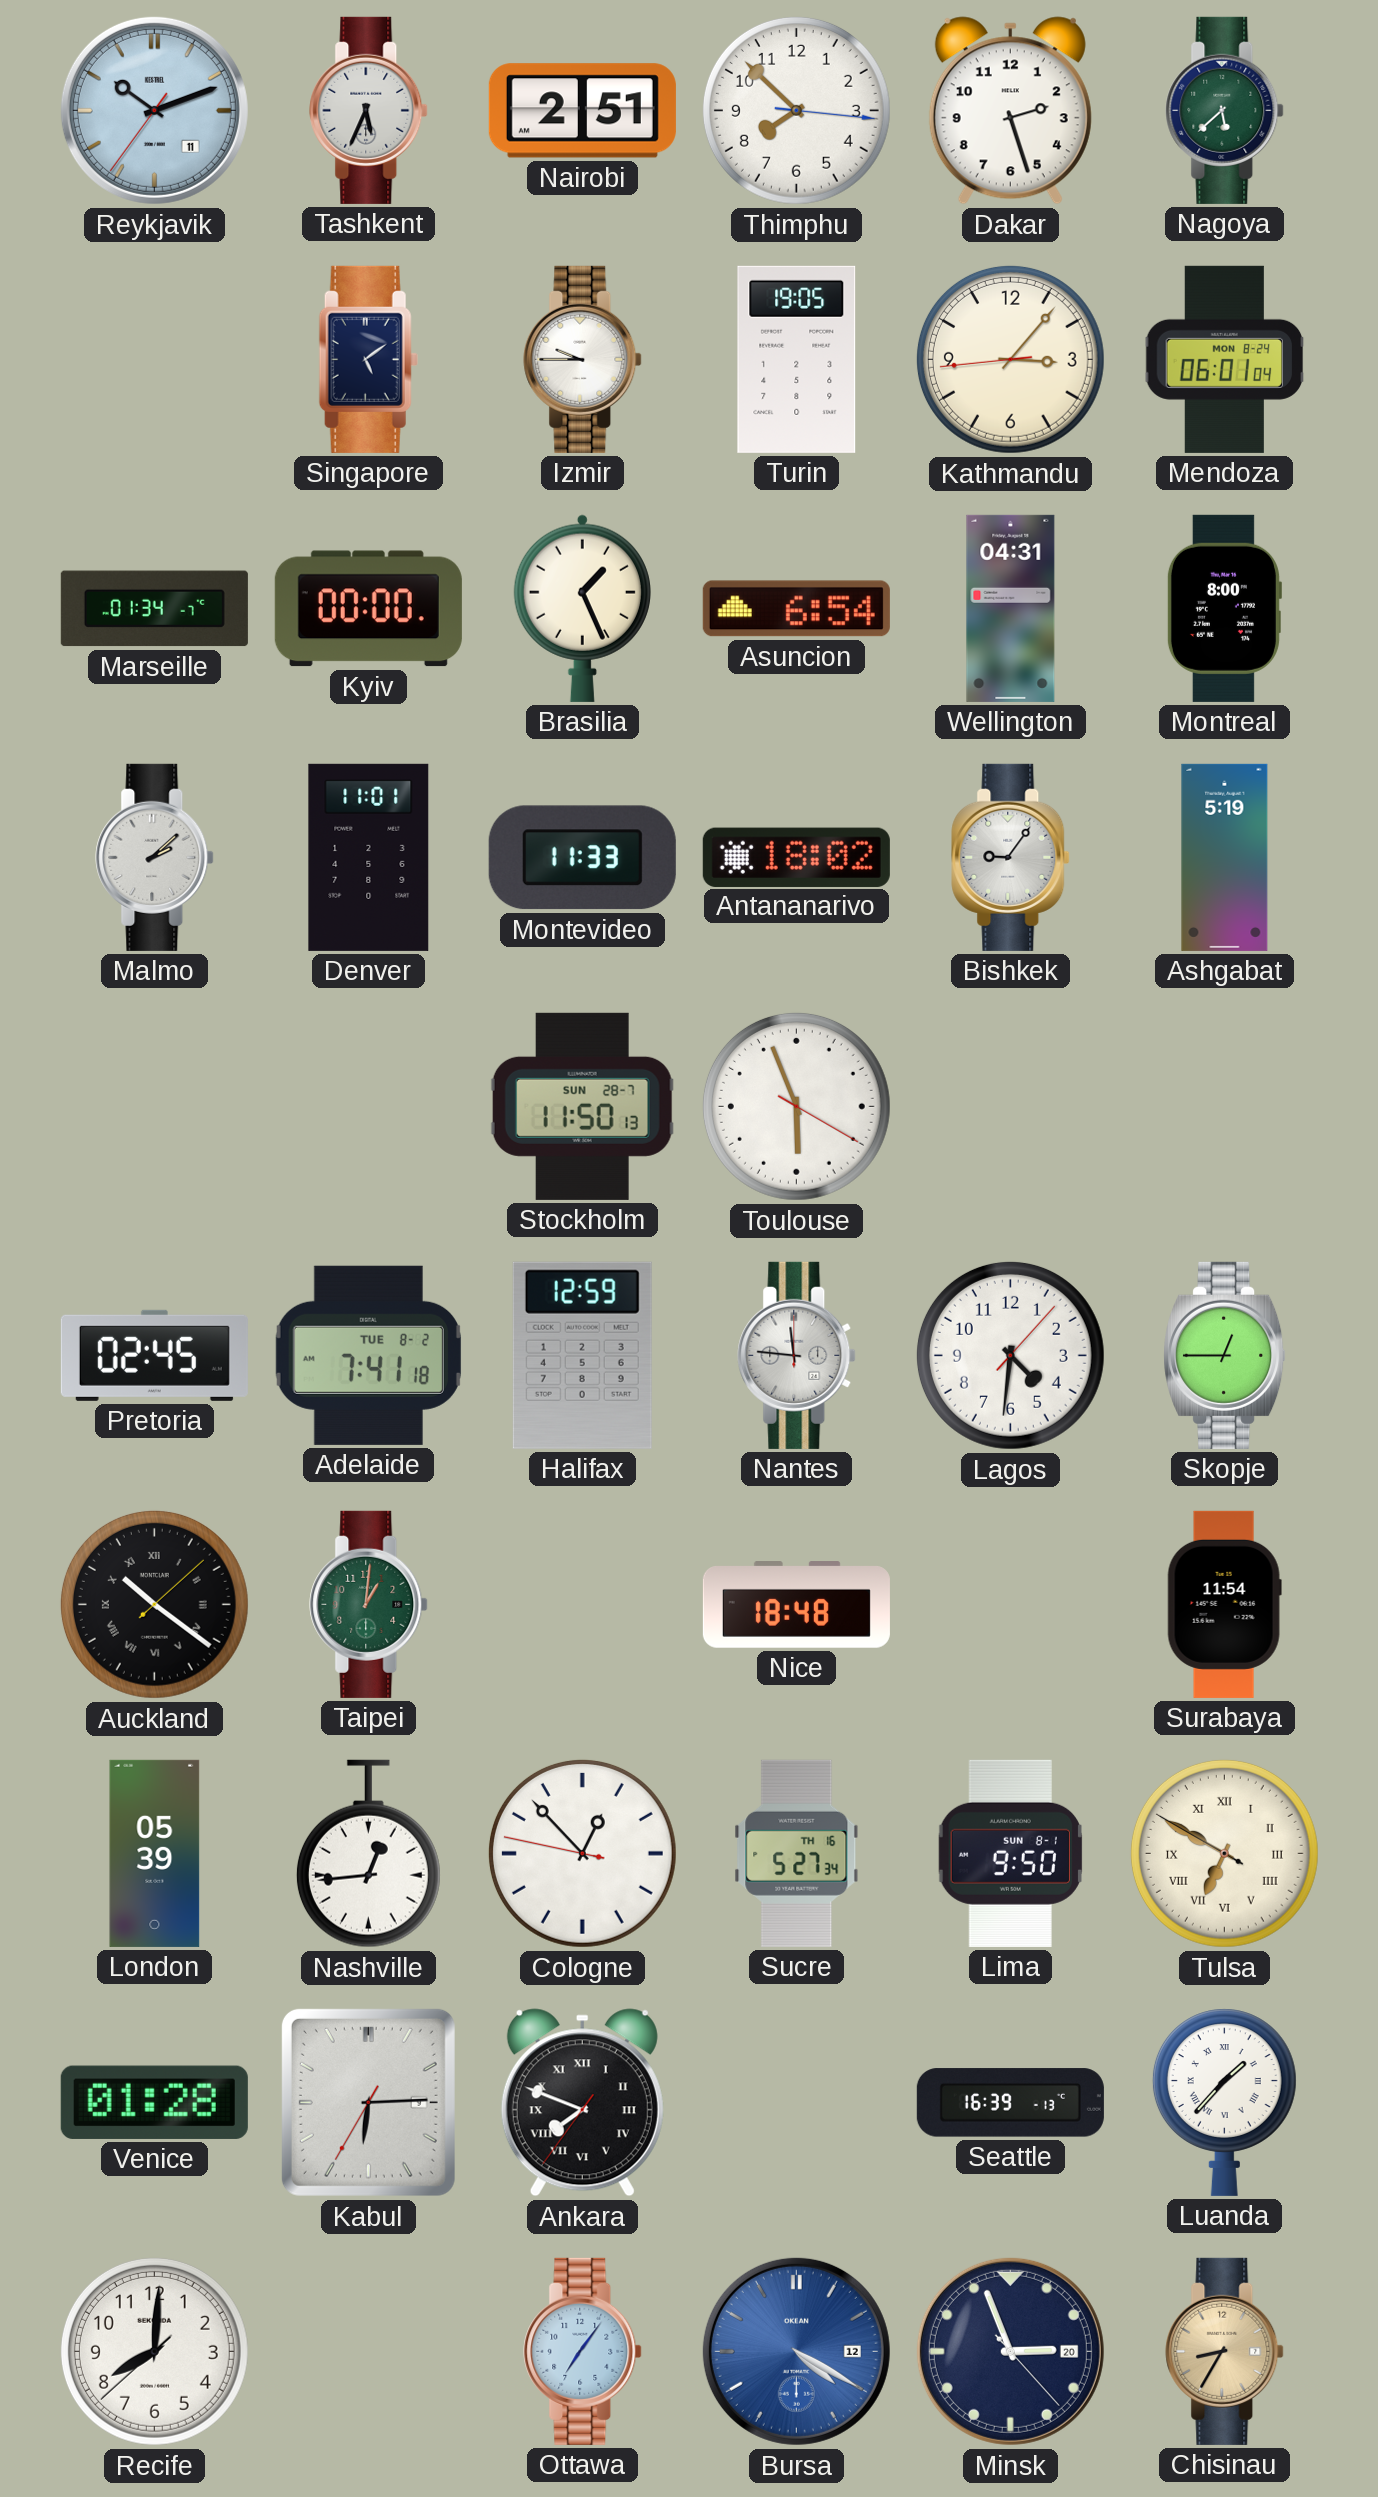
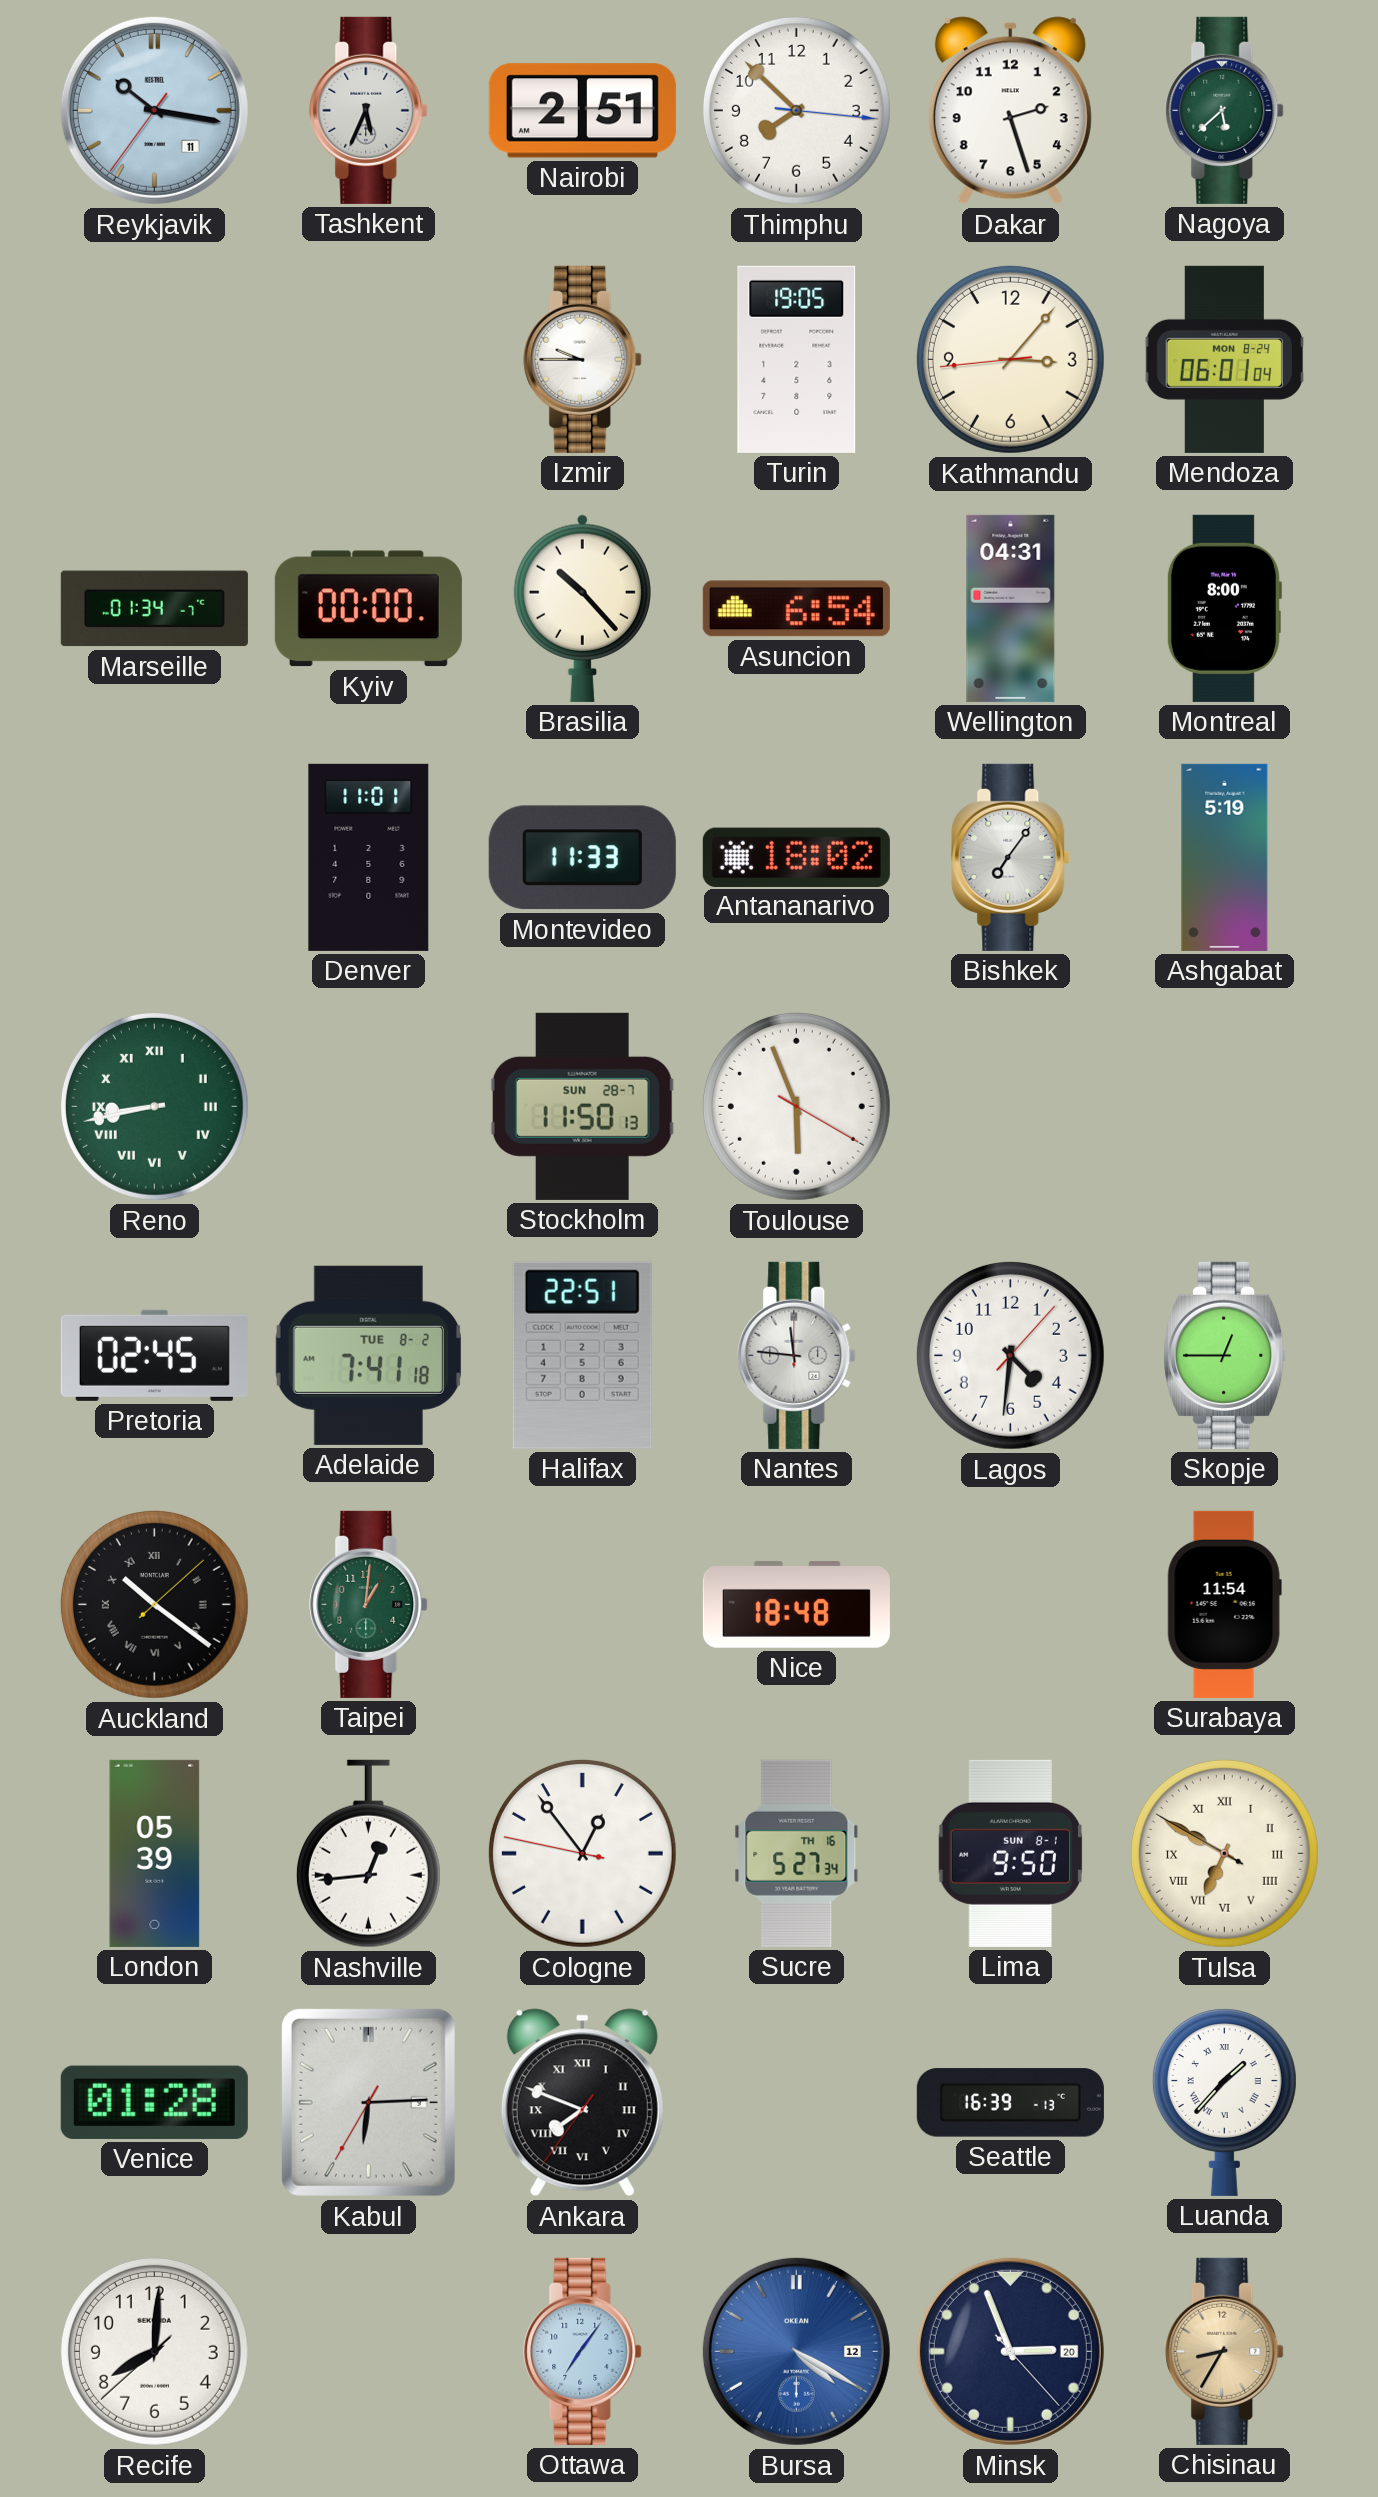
Reykjavik: 10:11 -> 10:16 (154, 110)
Singapore: 5:09 -> none (368, 359)
Brasilia: 1:26 -> 10:23 (582, 608)
Malmo: 2:08 -> none (155, 857)
Bishkek: 9:06 -> 7:06 (1011, 857)
Reno: none -> 8:43 (154, 1106)
Halifax: 12:59 -> 22:51 (582, 1355)
Cologne: 12:52 -> 12:53 (582, 1853)
